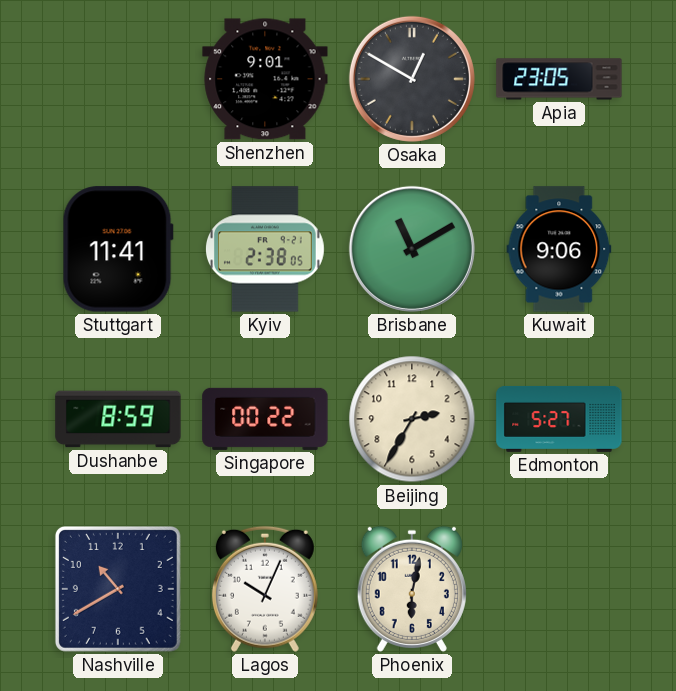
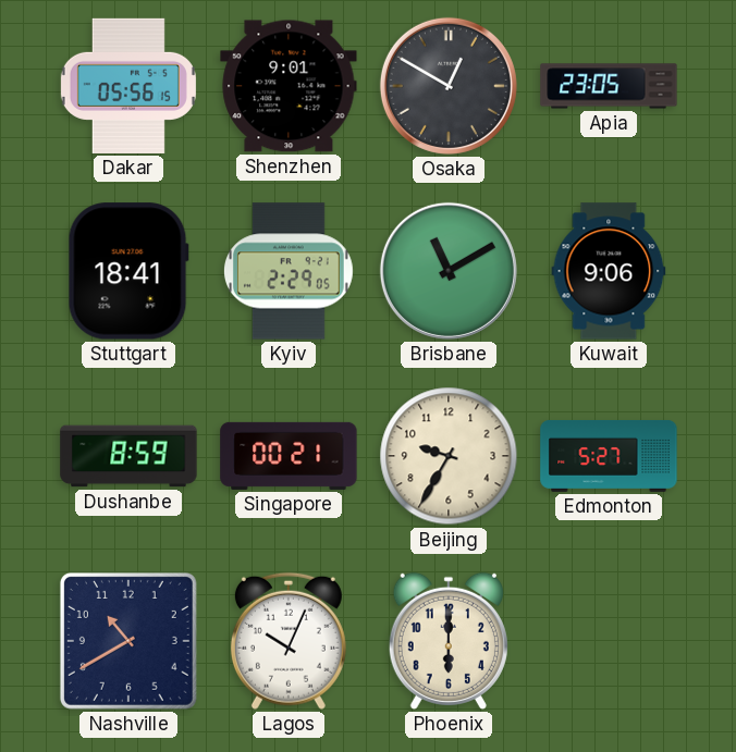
Dakar: none -> 05:56 (128, 86)
Stuttgart: 11:41 -> 18:41 (128, 271)
Kyiv: 2:38 -> 2:29 (289, 271)
Singapore: 00:22 -> 00:21 (289, 456)
Beijing: 2:35 -> 9:35 (449, 456)
Phoenix: 6:02 -> 6:00 (449, 641)
